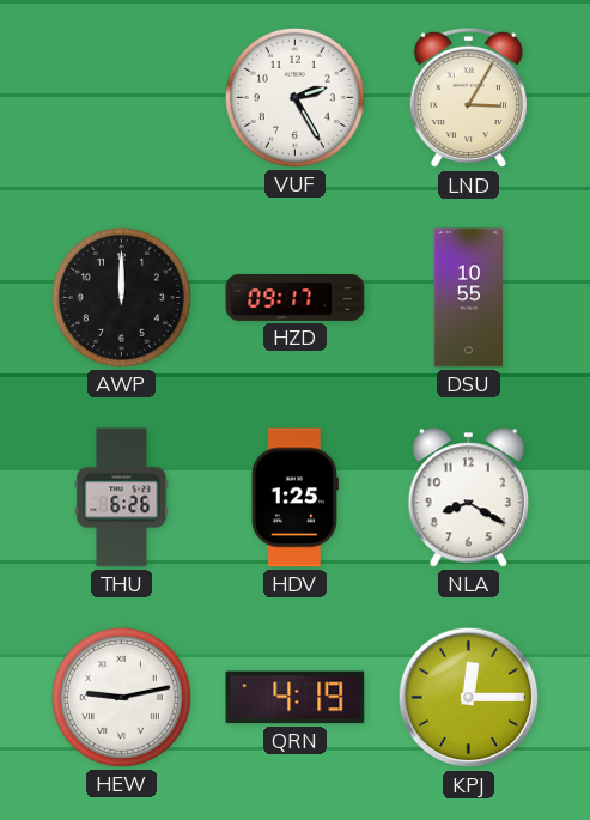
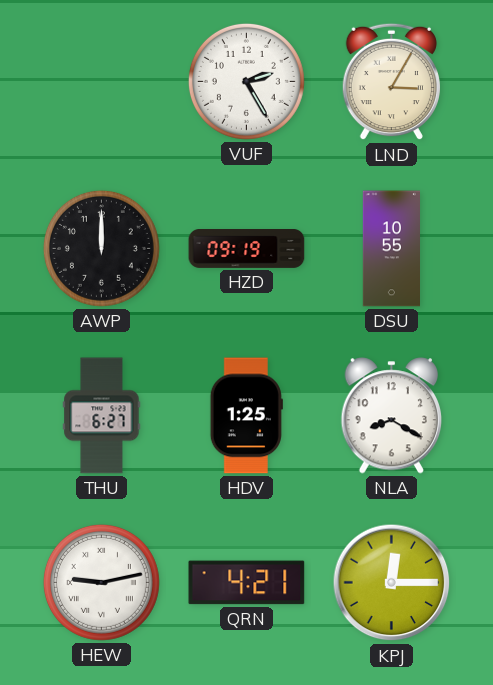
HZD: 09:17 -> 09:19 (247, 249)
THU: 6:26 -> 6:27 (102, 416)
QRN: 4:19 -> 4:21 (247, 583)
